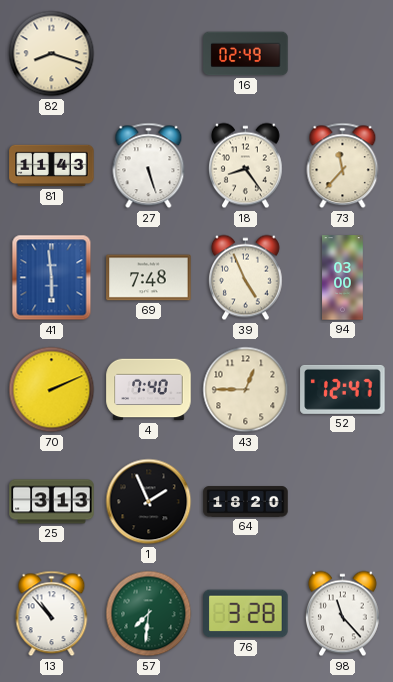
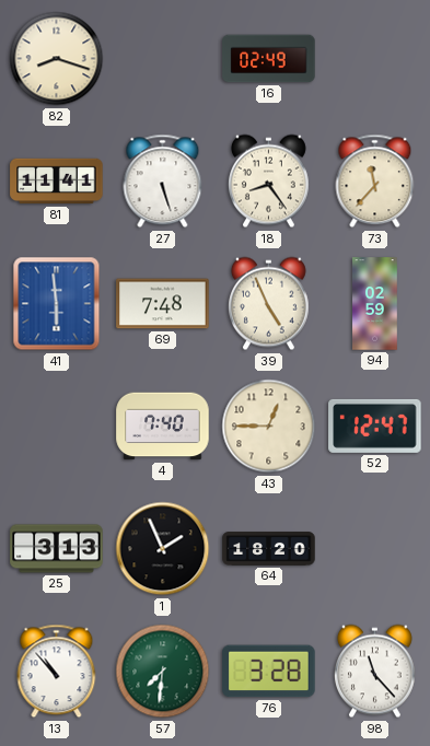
81: 11:43 -> 11:41 (57, 182)
94: 03:00 -> 02:59 (375, 304)
70: 2:11 -> none (52, 390)
